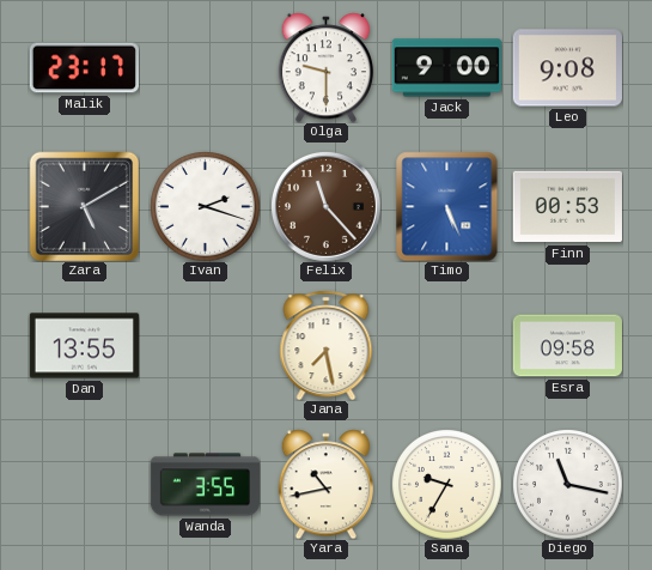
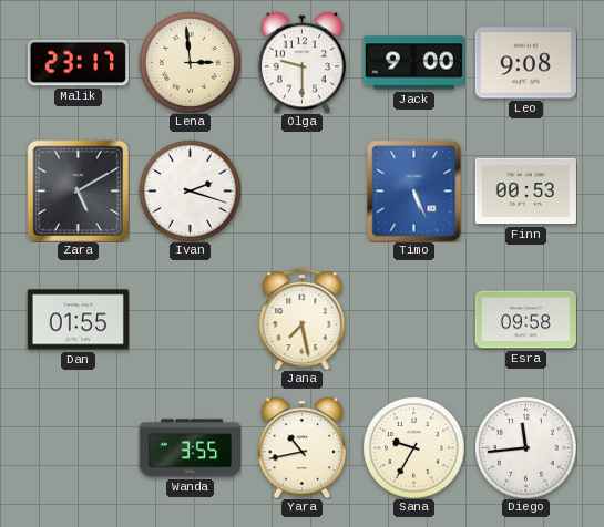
Lena: none -> 2:59 (191, 63)
Felix: 11:23 -> none (325, 206)
Dan: 13:55 -> 01:55 (78, 320)
Diego: 11:17 -> 11:44 (526, 448)
